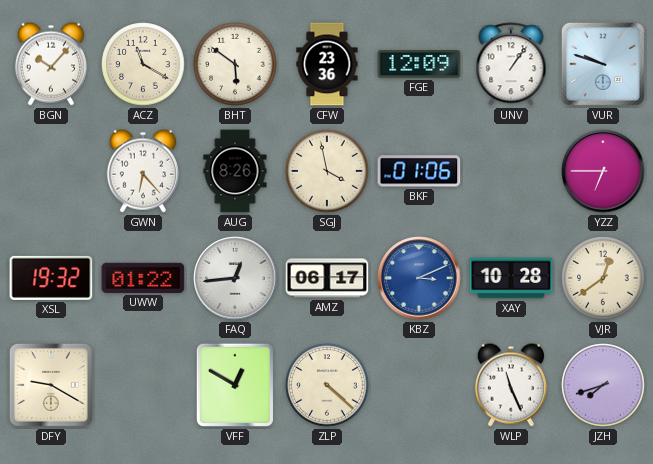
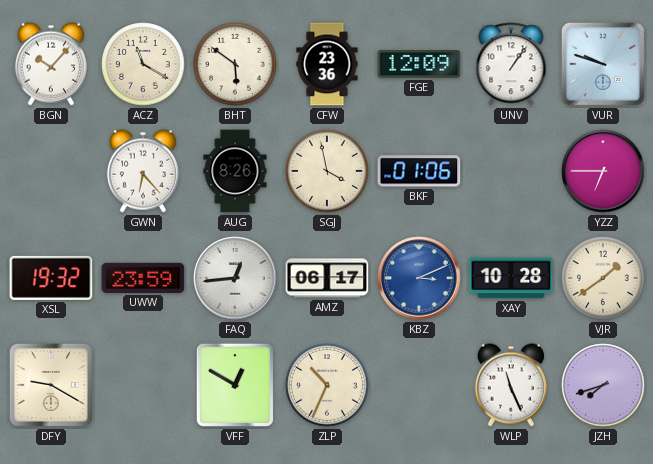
UWW: 01:22 -> 23:59 (143, 278)
VJR: 12:39 -> 1:39 (603, 278)
ZLP: 4:22 -> 10:34 (327, 385)
